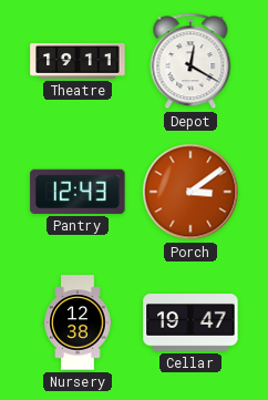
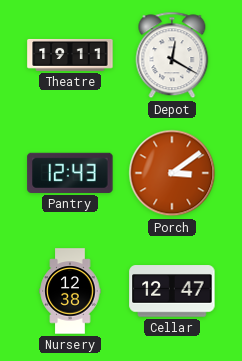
Cellar: 19:47 -> 12:47 (172, 291)
